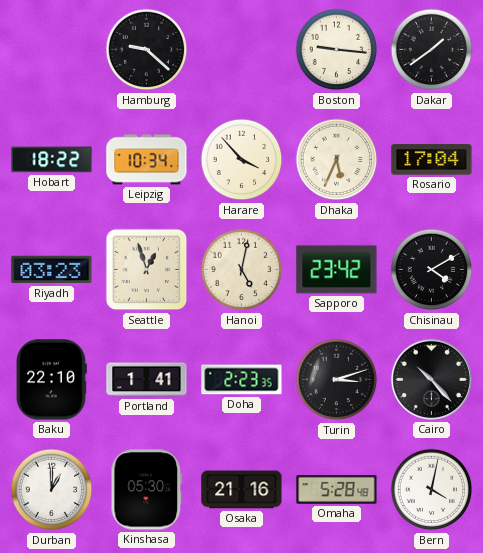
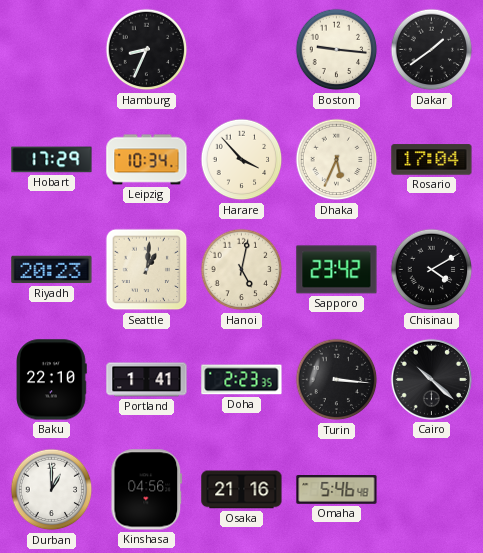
Hamburg: 9:22 -> 8:34 (147, 50)
Hobart: 18:22 -> 17:29 (52, 160)
Riyadh: 03:23 -> 20:23 (52, 270)
Seattle: 12:57 -> 1:01 (147, 270)
Turin: 3:12 -> 3:16 (337, 380)
Cairo: 10:23 -> 10:22 (431, 379)
Kinshasa: 05:30 -> 04:56 (147, 490)
Omaha: 5:28 -> 5:46 (337, 490)
Bern: 4:02 -> none (432, 490)
